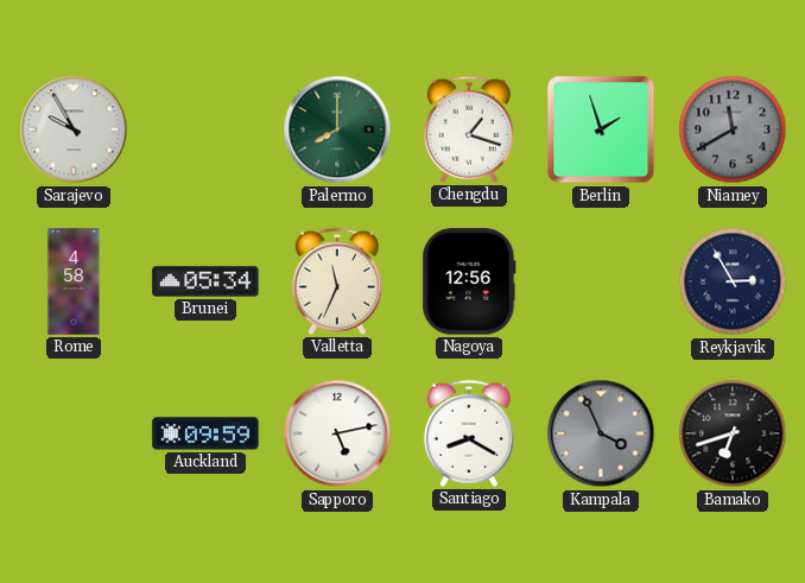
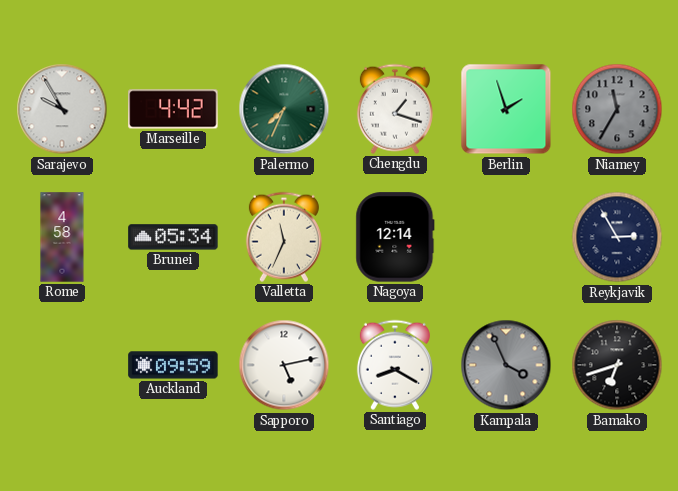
Marseille: none -> 4:42 (173, 109)
Palermo: 8:00 -> 7:34 (284, 109)
Niamey: 11:40 -> 11:35 (617, 109)
Nagoya: 12:56 -> 12:14 (395, 237)
